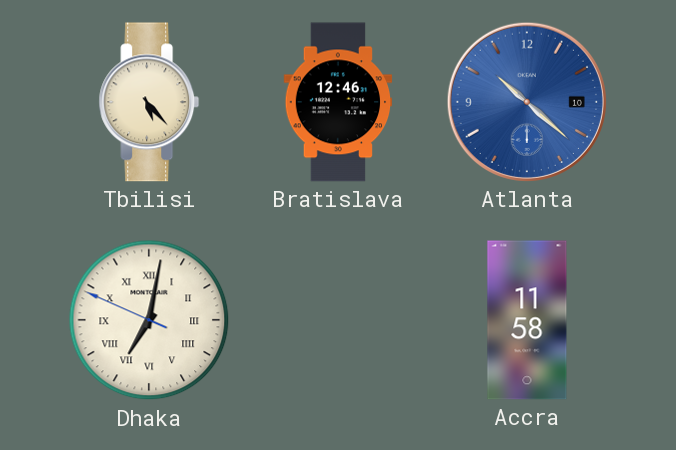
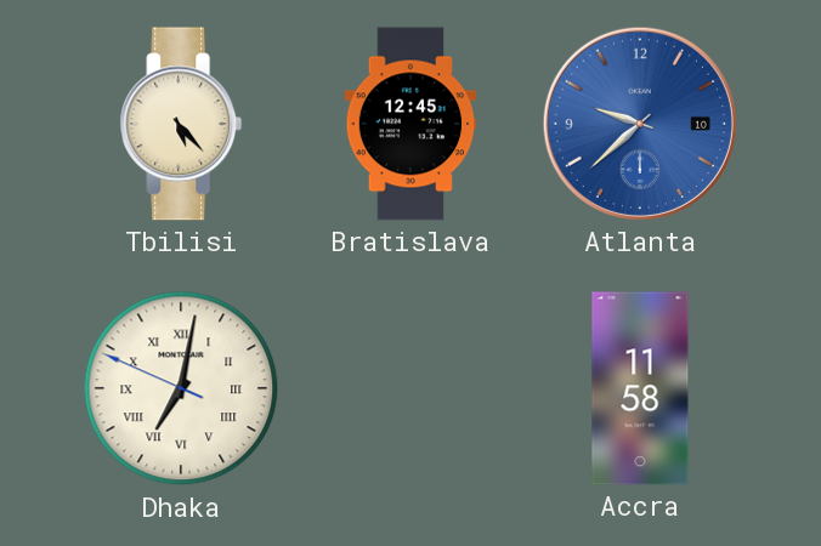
Bratislava: 12:46 -> 12:45 (410, 124)
Atlanta: 10:22 -> 9:38 (640, 124)
